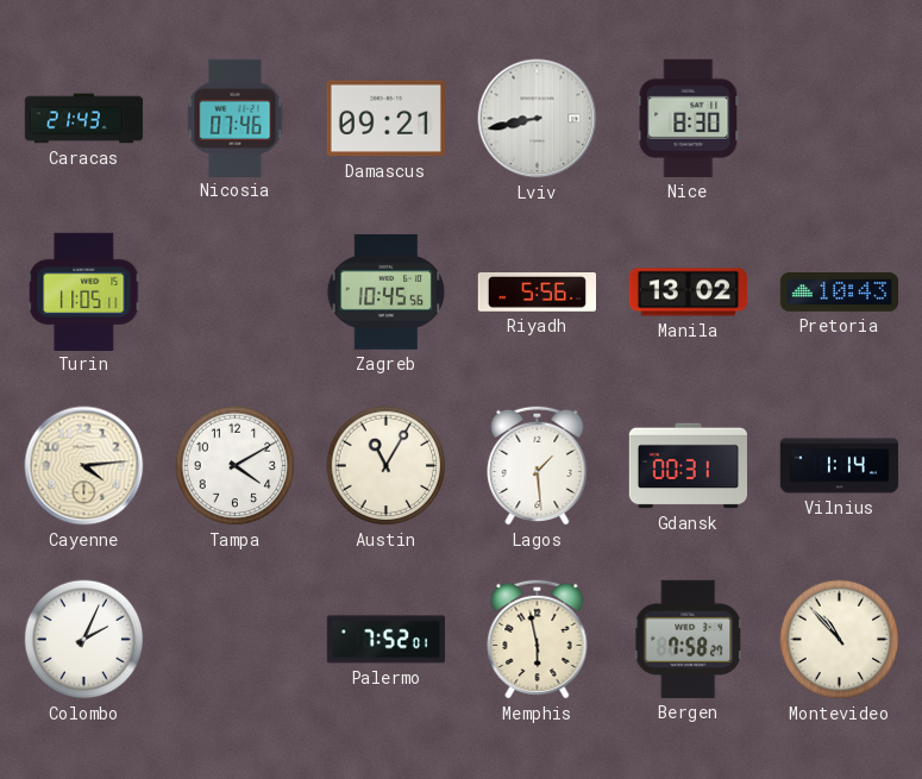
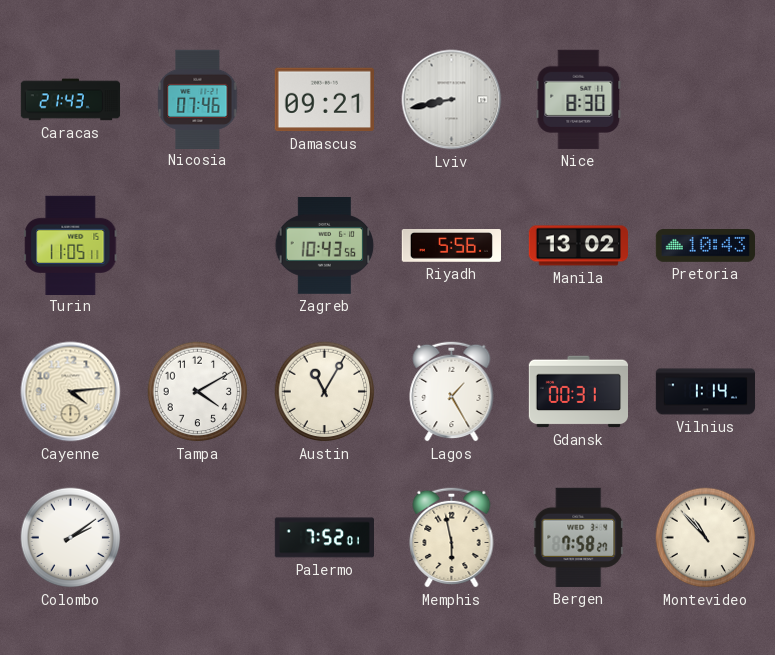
Zagreb: 10:45 -> 10:43 (325, 246)
Lagos: 1:29 -> 1:25 (452, 391)
Colombo: 2:04 -> 2:09 (71, 538)
